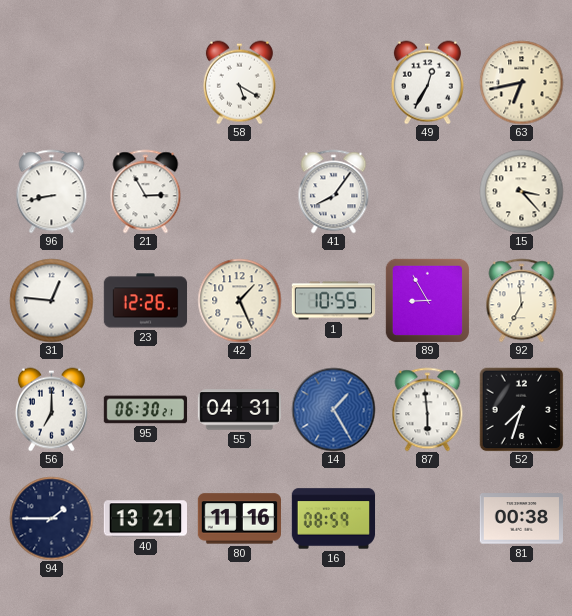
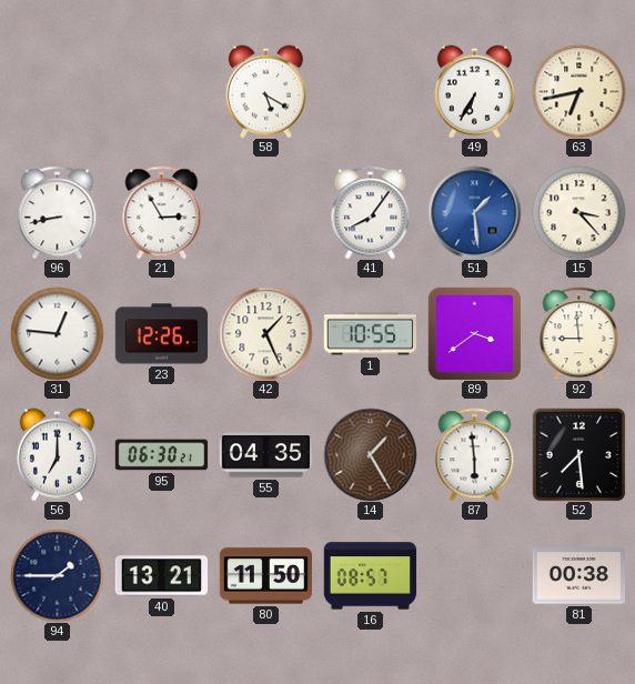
49: 12:35 -> 6:35 (474, 91)
51: none -> 1:29 (474, 212)
89: 8:55 -> 3:39 (474, 333)
92: 6:59 -> 8:59 (579, 333)
55: 04:31 -> 04:35 (265, 455)
14 dial: blue -> brown (370, 454)
52: 7:33 -> 7:29 (578, 454)
80: 11:16 -> 11:50 (265, 576)
16: 08:59 -> 08:57 (370, 576)
